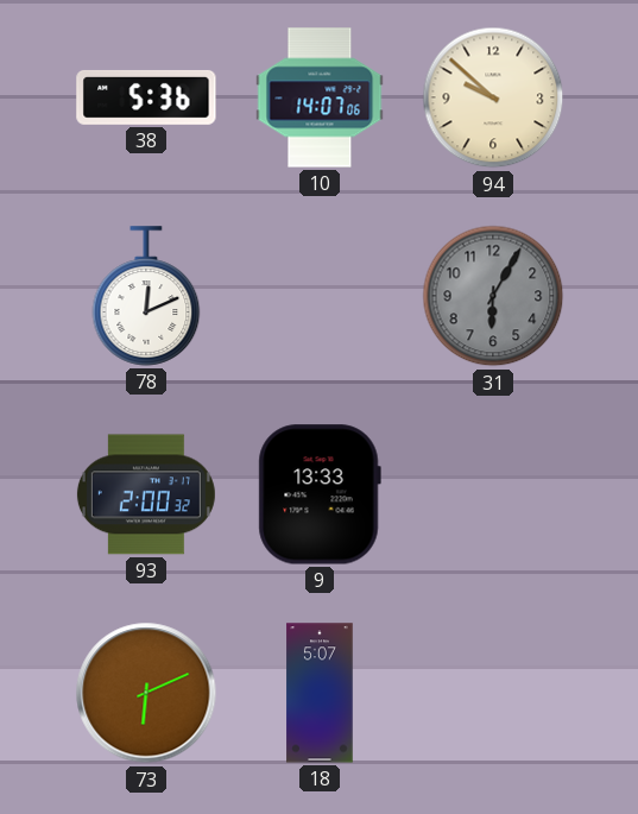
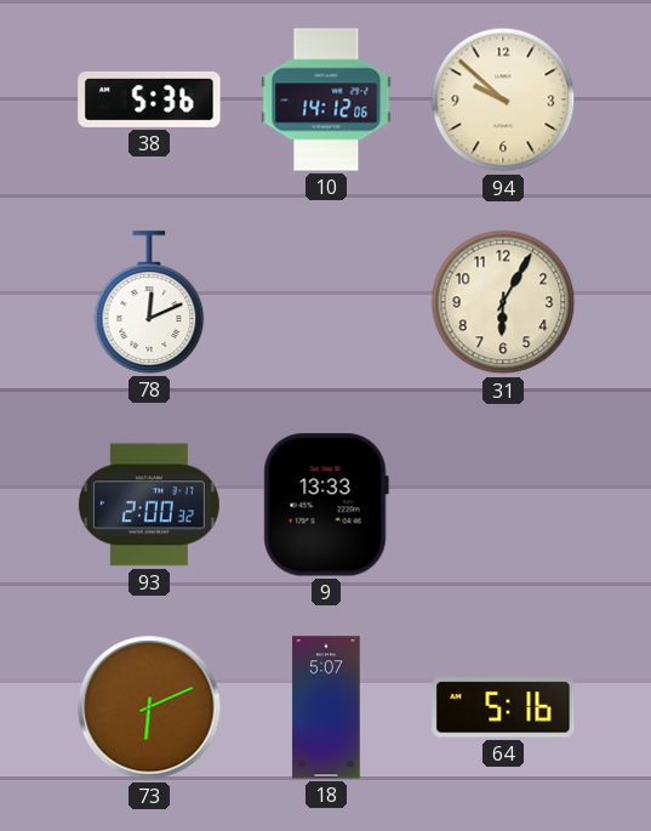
10: 14:07 -> 14:12 (326, 99)
31 dial: grey -> cream (503, 302)
64: none -> 5:16 (503, 707)
